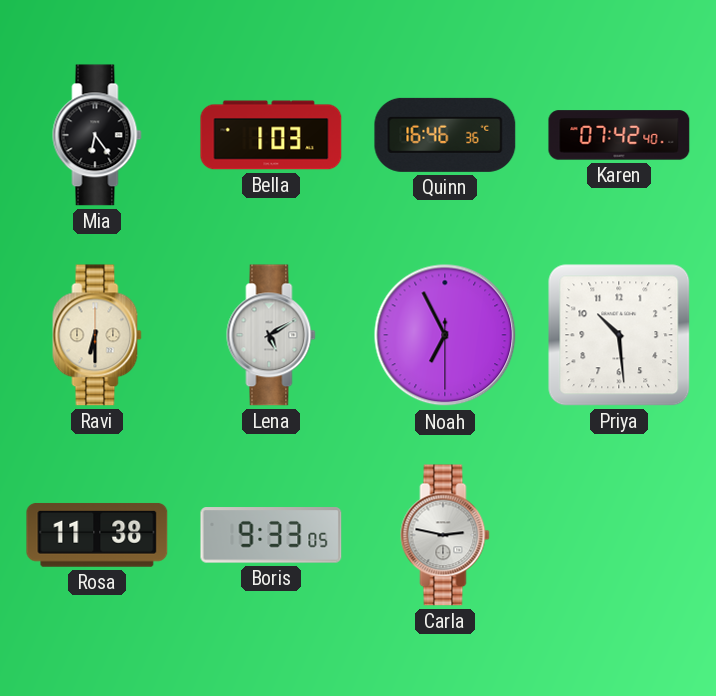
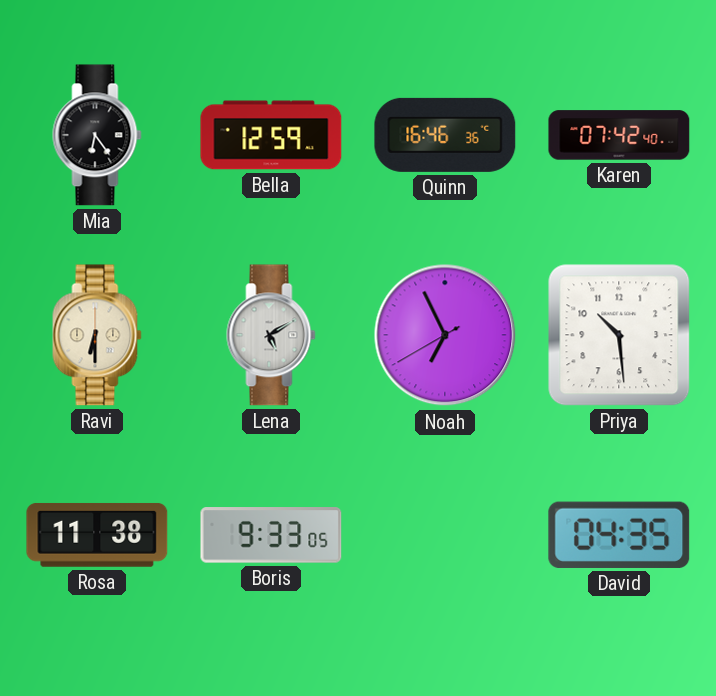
Bella: 1:03 -> 12:59 (271, 135)
Noah: 6:55:30 -> 6:55:40 (445, 335)
Carla: 2:47 -> none (445, 535)
David: none -> 04:35 (619, 535)
